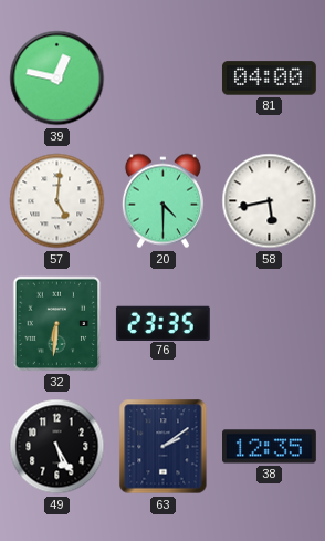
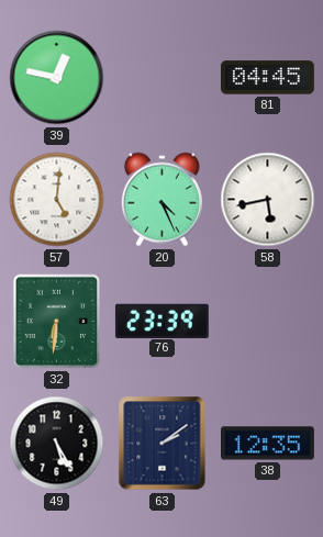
81: 04:00 -> 04:45 (267, 78)
20: 4:30 -> 4:26 (161, 200)
76: 23:35 -> 23:39 (161, 321)
